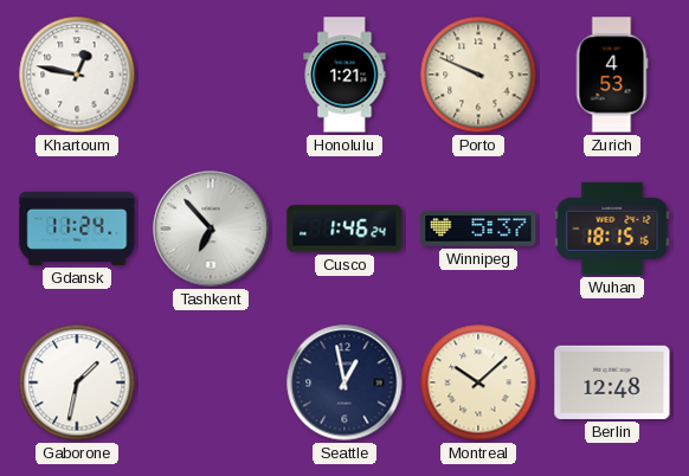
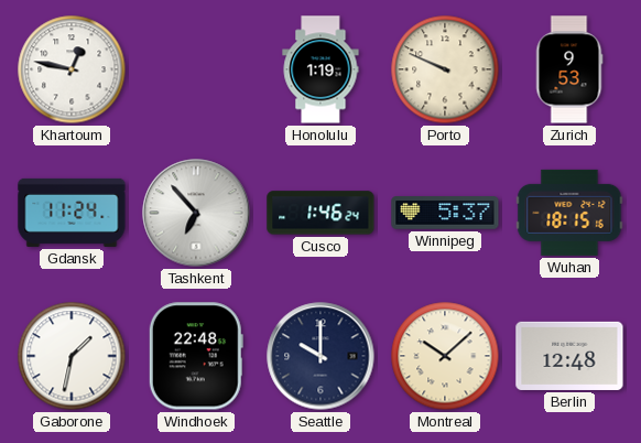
Honolulu: 1:21 -> 1:19 (320, 69)
Zurich: 4:53 -> 9:53 (569, 69)
Windhoek: none -> 22:48 (196, 356)
Seattle: 12:58 -> 10:00 (320, 356)
